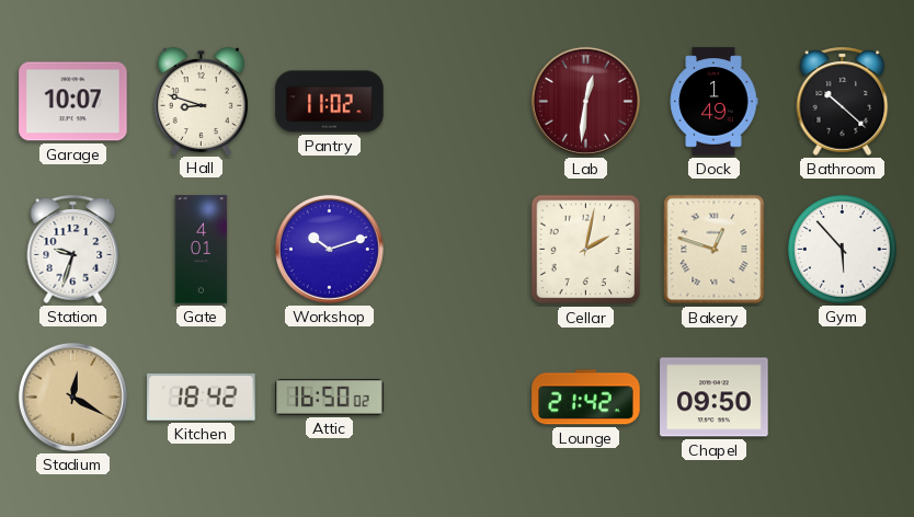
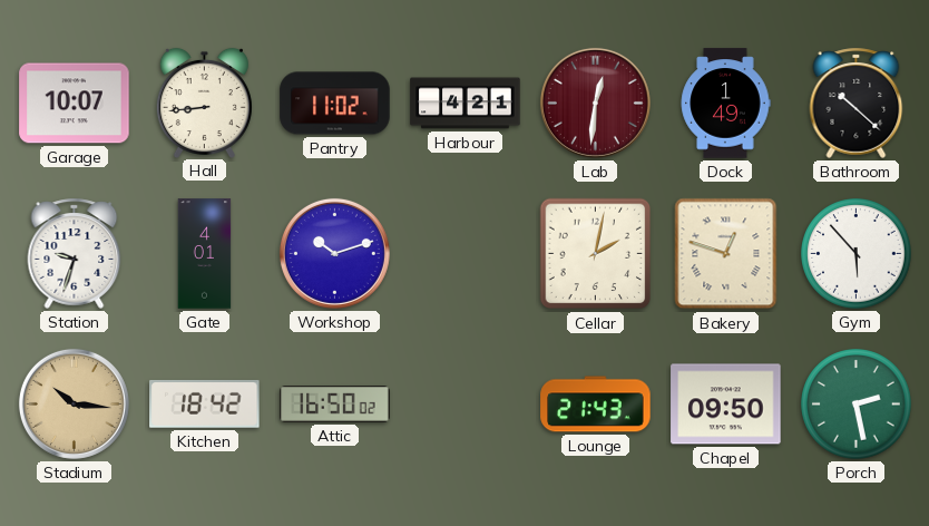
Hall: 8:48 -> 8:44 (204, 103)
Harbour: none -> 4:21 (466, 104)
Stadium: 12:20 -> 10:16 (74, 403)
Lounge: 21:42 -> 21:43 (596, 405)
Porch: none -> 2:28 (857, 405)
